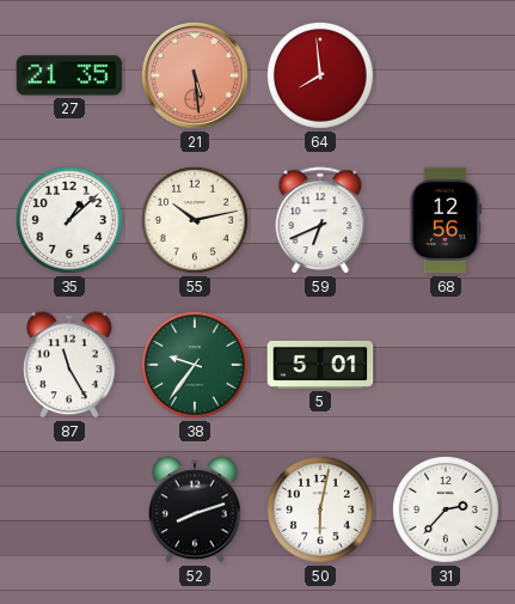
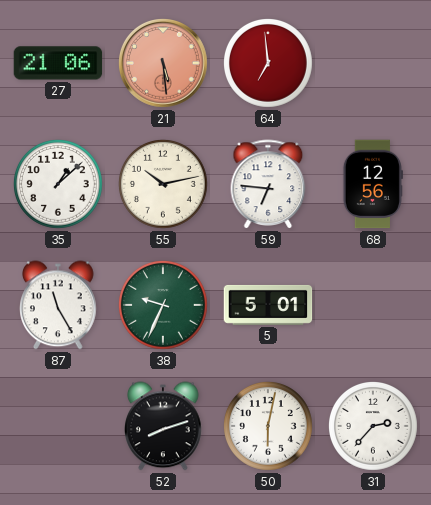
27: 21:35 -> 21:06 (58, 63)
64: 7:59 -> 6:59 (269, 64)
59: 6:41 -> 6:46 (268, 184)
38: 9:36 -> 9:34 (164, 306)
